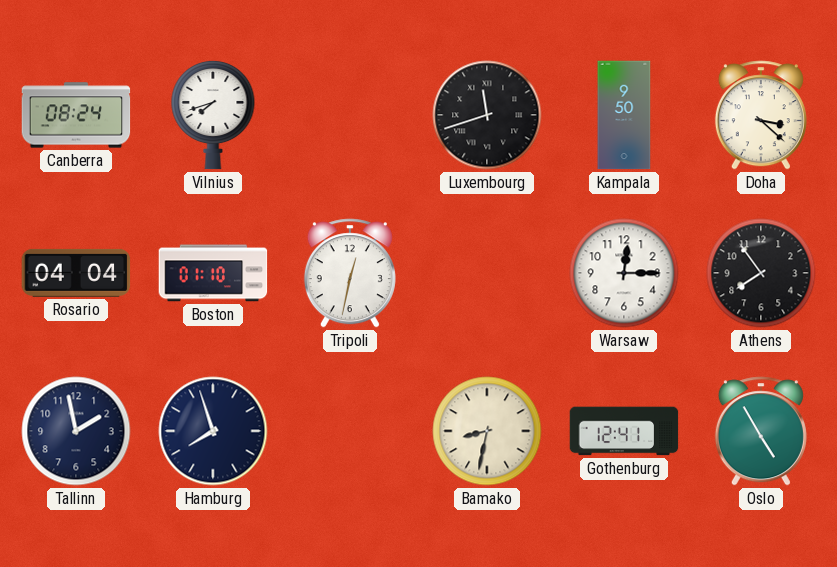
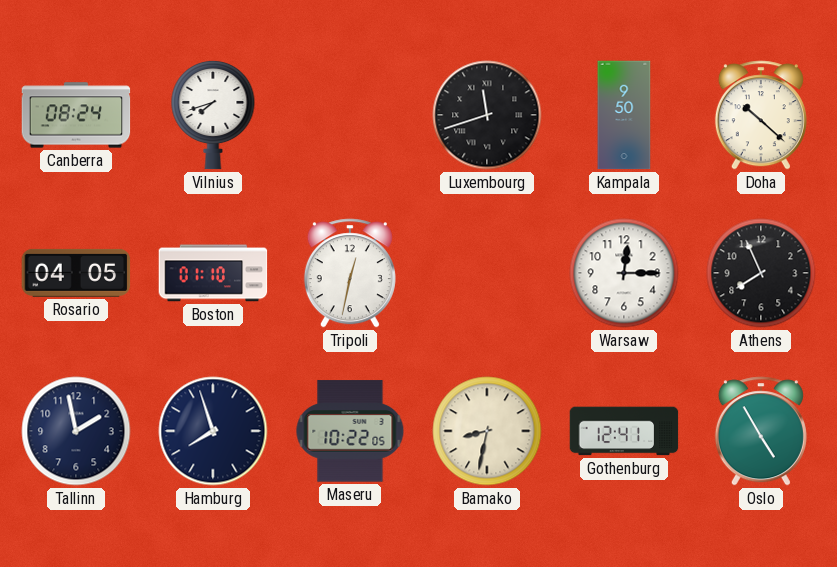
Doha: 3:22 -> 10:22 (761, 115)
Rosario: 04:04 -> 04:05 (76, 273)
Athens: 7:54 -> 7:56 (761, 273)
Maseru: none -> 10:22 (350, 431)
